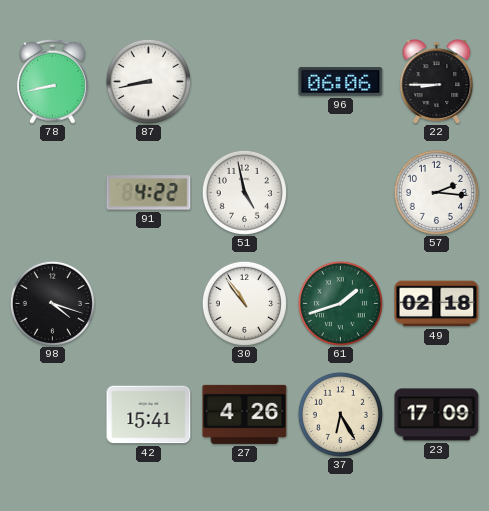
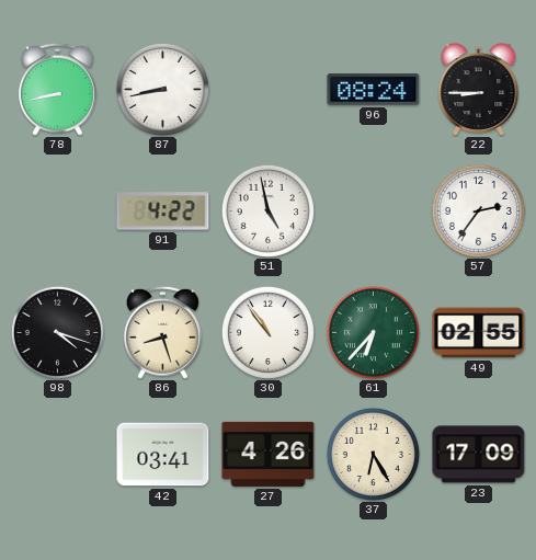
96: 06:06 -> 08:24 (374, 90)
57: 2:16 -> 2:36 (478, 210)
86: none -> 8:27 (162, 332)
61: 1:42 -> 6:37 (373, 332)
49: 02:18 -> 02:55 (479, 333)
42: 15:41 -> 03:41 (163, 455)
